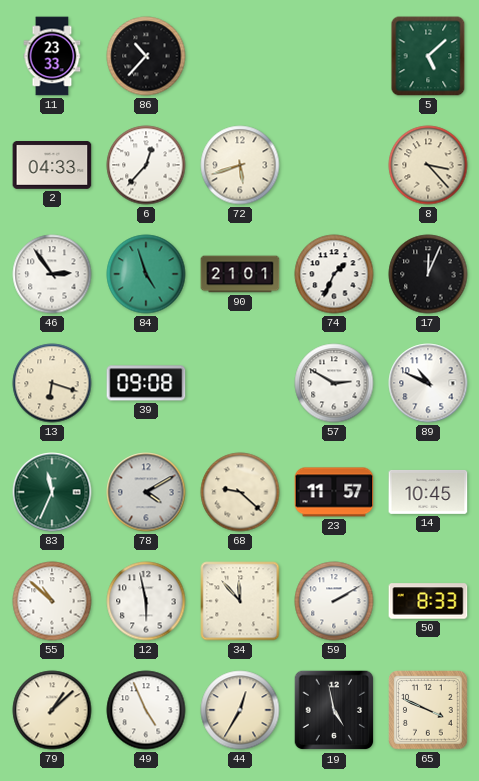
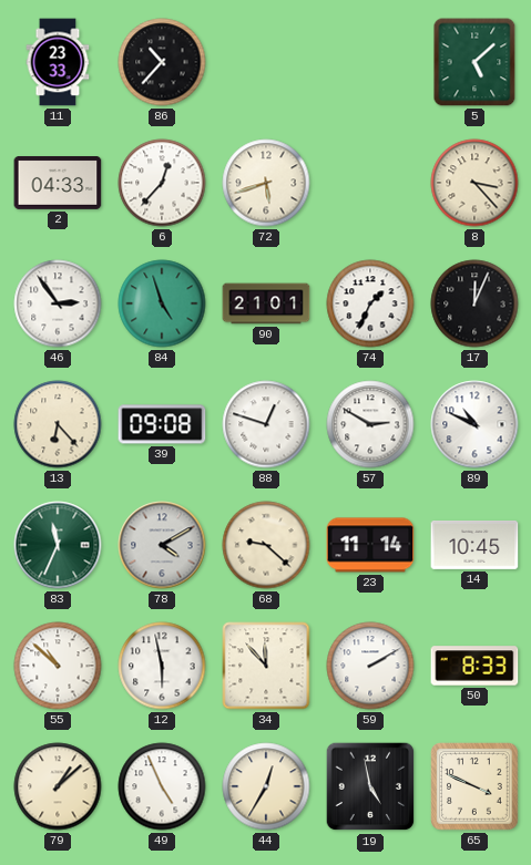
13: 6:18 -> 6:23 (58, 424)
88: none -> 12:48 (266, 424)
23: 11:57 -> 11:14 (370, 545)
